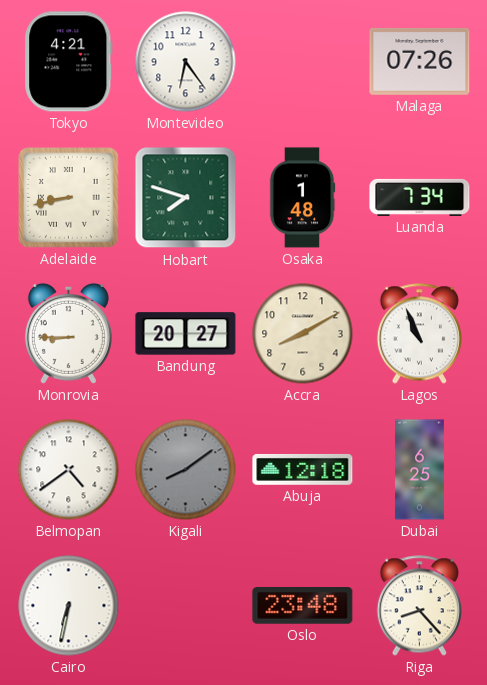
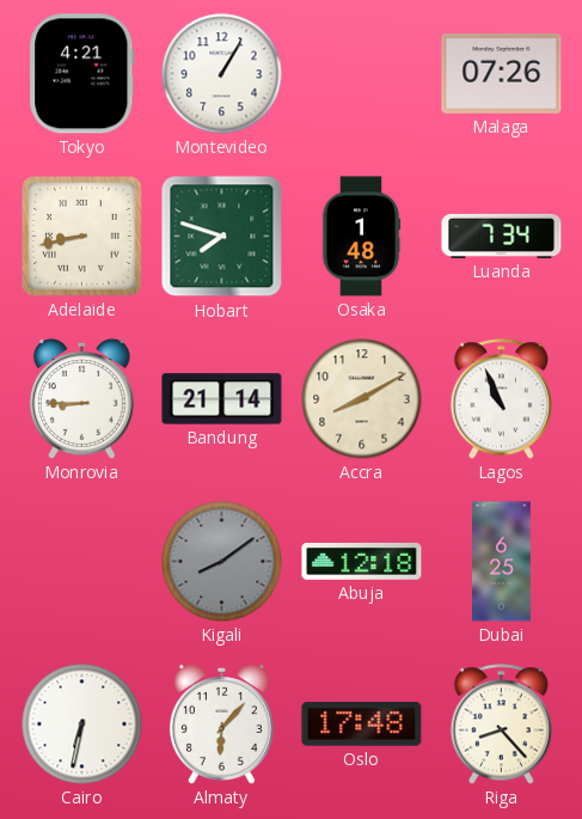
Montevideo: 6:24 -> 1:05 (222, 74)
Bandung: 20:27 -> 21:14 (222, 399)
Belmopan: 4:39 -> none (69, 470)
Almaty: none -> 6:07 (221, 723)
Oslo: 23:48 -> 17:48 (362, 725)
